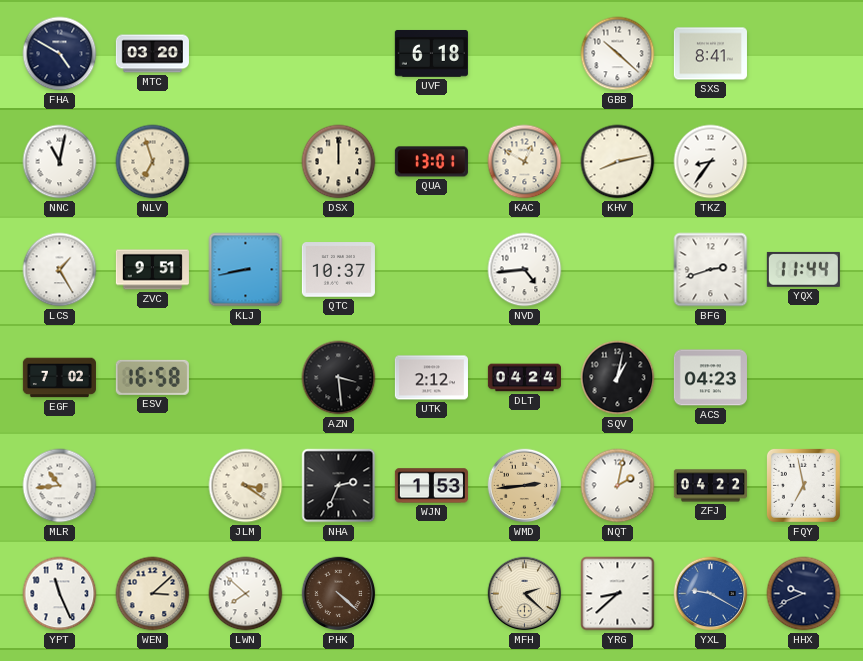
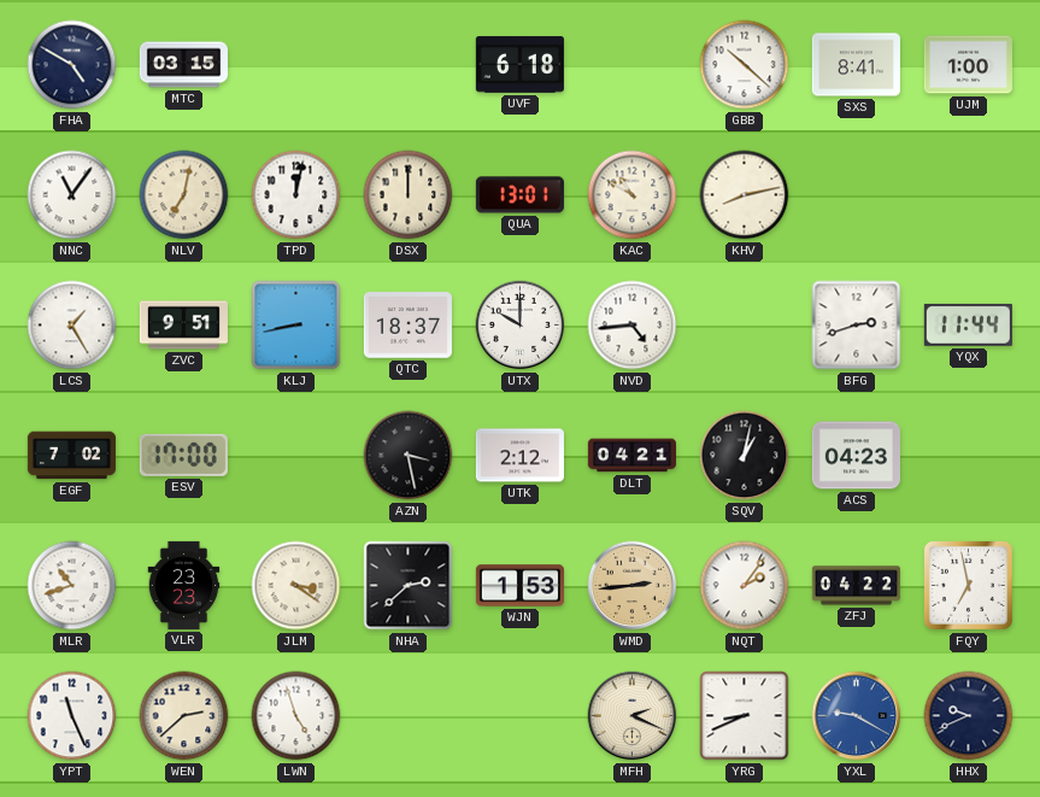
MTC: 03:20 -> 03:15 (183, 65)
UJM: none -> 1:00 (968, 65)
NNC: 11:02 -> 11:06 (72, 195)
NLV: 6:57 -> 7:02 (184, 195)
TPD: none -> 12:02 (296, 195)
KAC: 12:50 -> 10:50 (633, 195)
TKZ: 8:36 -> none (711, 162)
QTC: 10:37 -> 18:37 (407, 326)
UTX: none -> 10:00 (521, 326)
ESV: 16:58 -> 17:00 (183, 455)
AZN: 3:29 -> 3:28 (409, 456)
DLT: 04:24 -> 04:21 (631, 456)
MLR: 10:44 -> 10:42 (72, 586)
VLR: none -> 23:23 (184, 585)
NHA: 2:34 -> 2:38 (409, 586)
NQT: 2:02 -> 2:06 (745, 586)
WEN: 3:08 -> 2:38 (184, 716)
LWN: 7:52 -> 4:57 (296, 716)
PHK: 4:22 -> none (339, 594)
MFH: 2:22 -> 2:19 (633, 716)
YRG: 8:38 -> 8:41 (745, 716)
